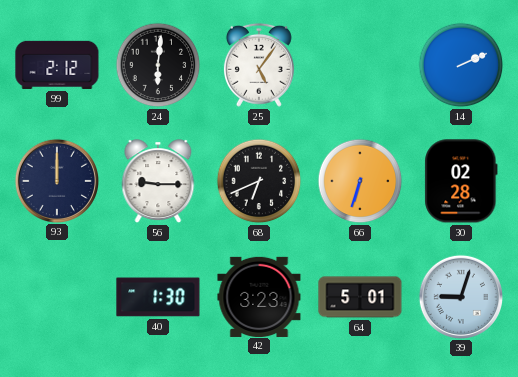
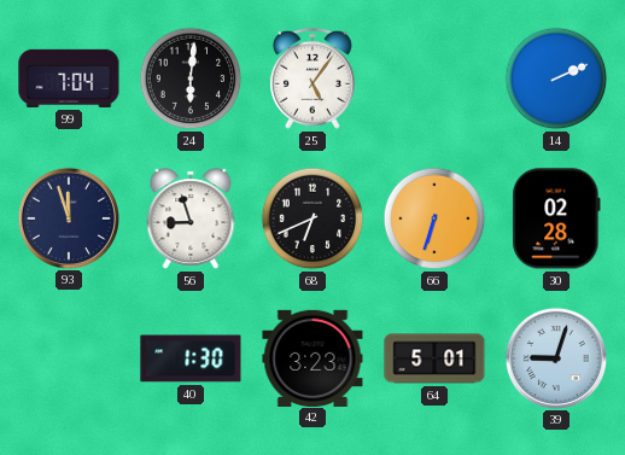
99: 2:12 -> 7:04 (69, 78)
93: 12:00 -> 11:57 (68, 217)
56: 9:15 -> 8:57 (191, 220)
